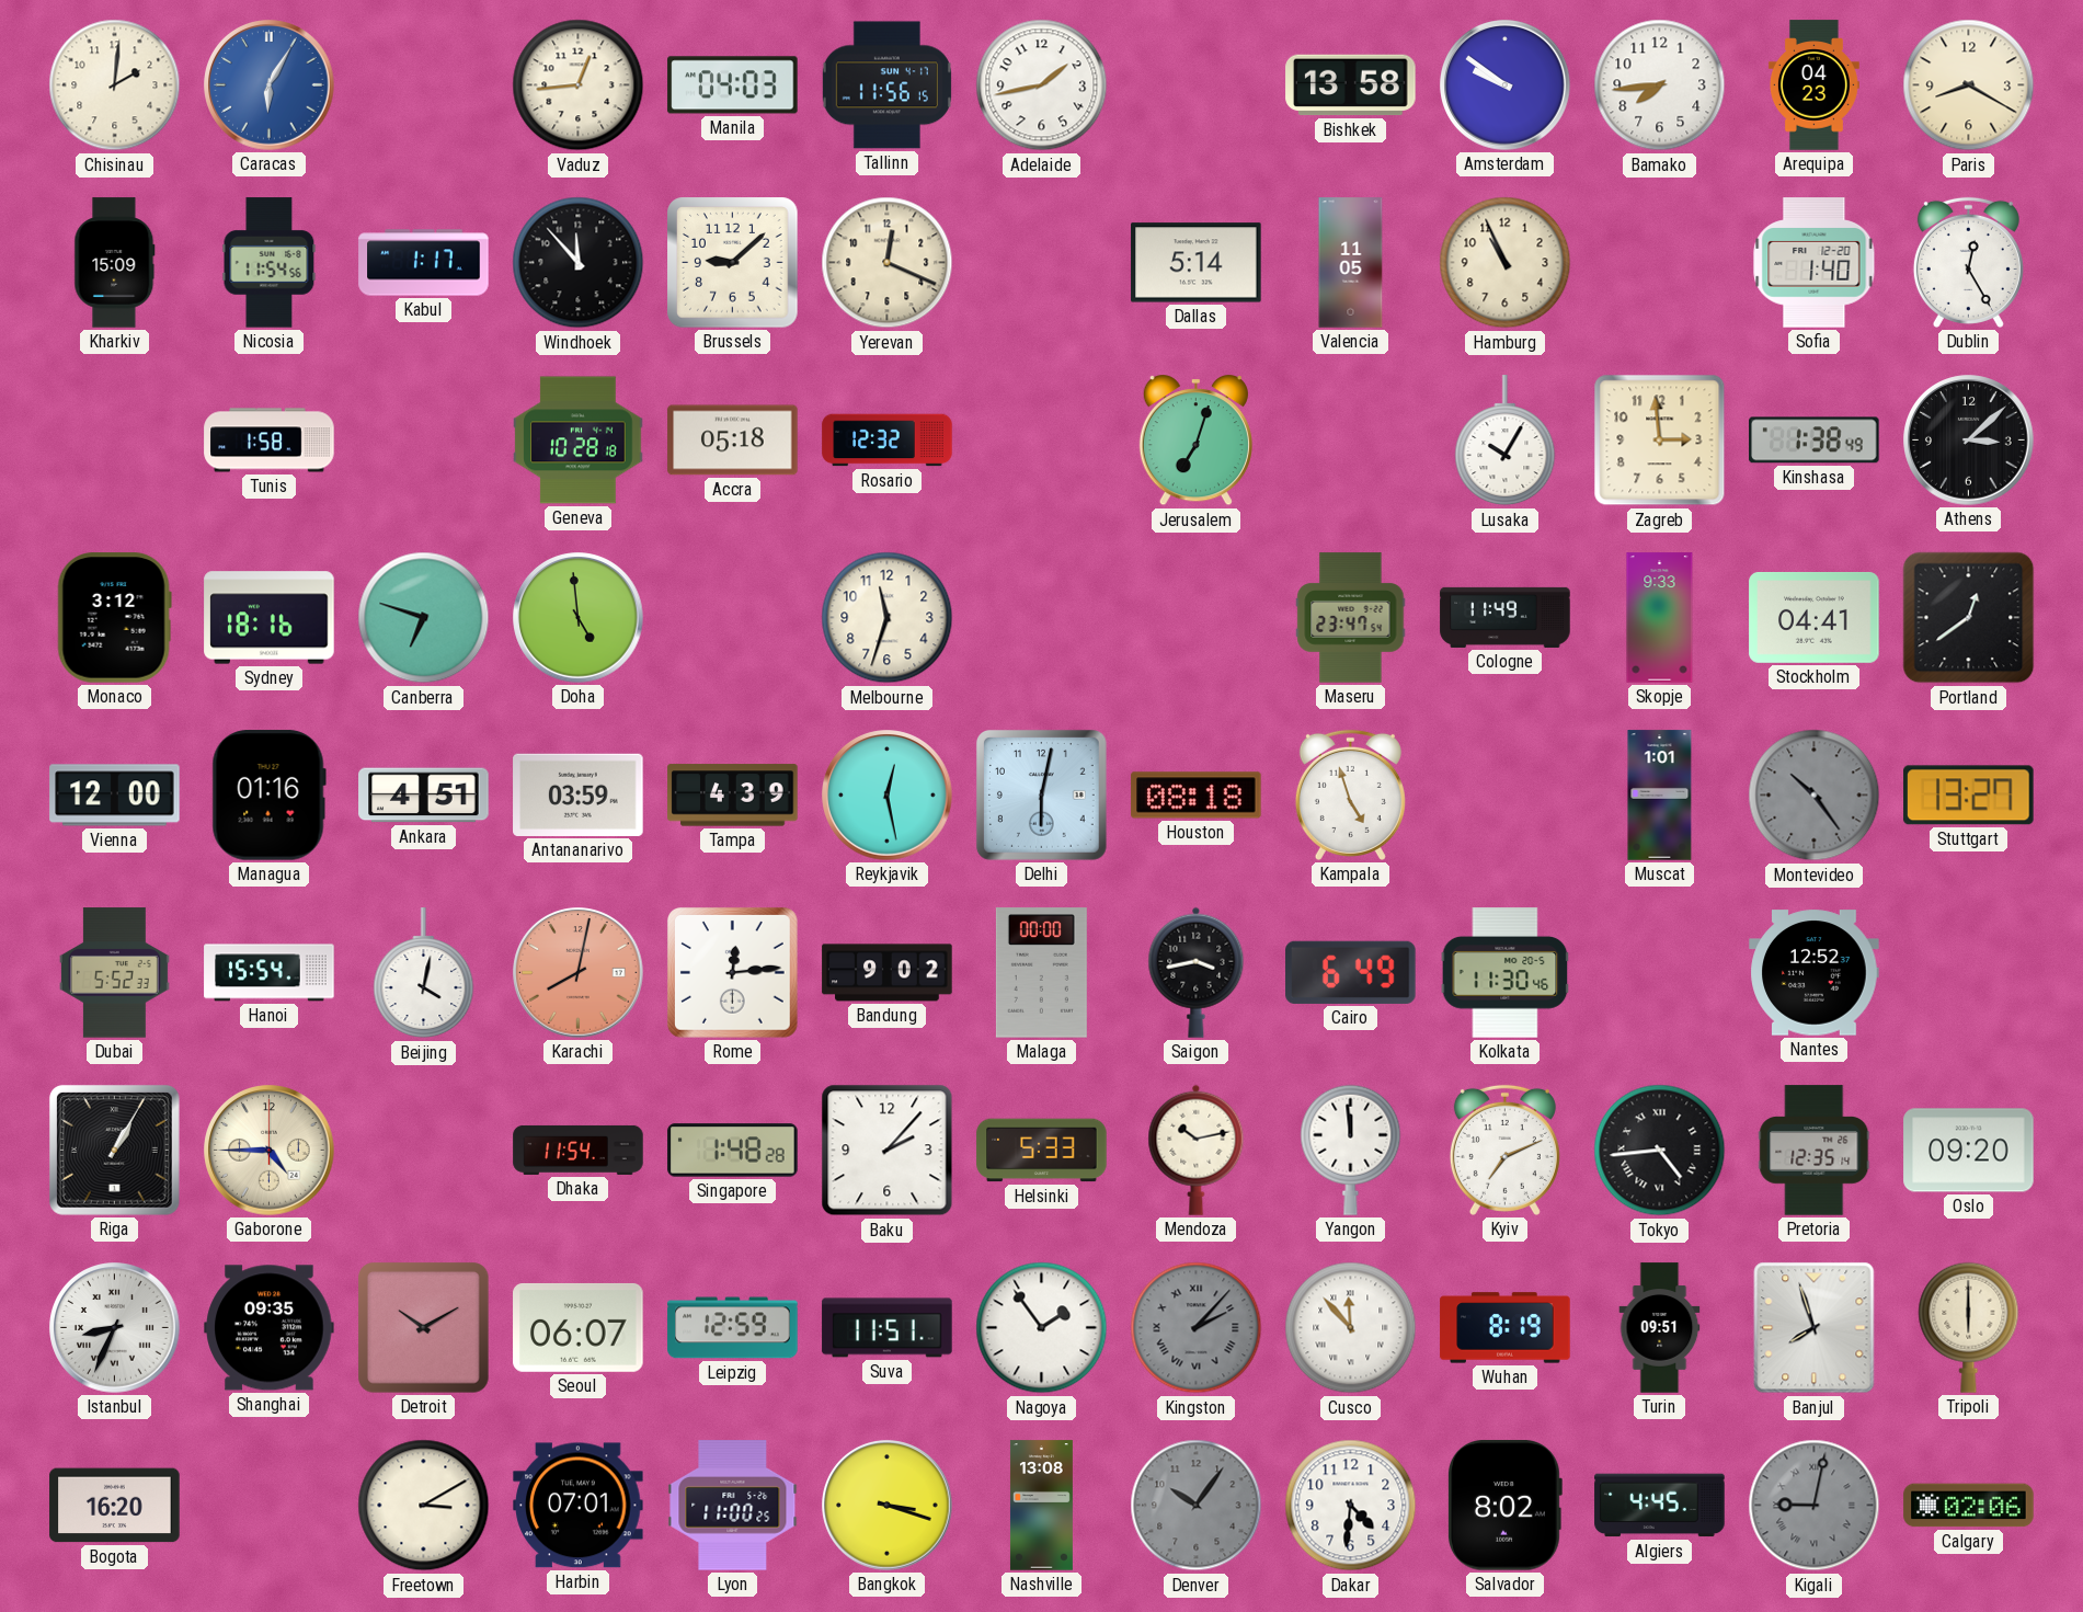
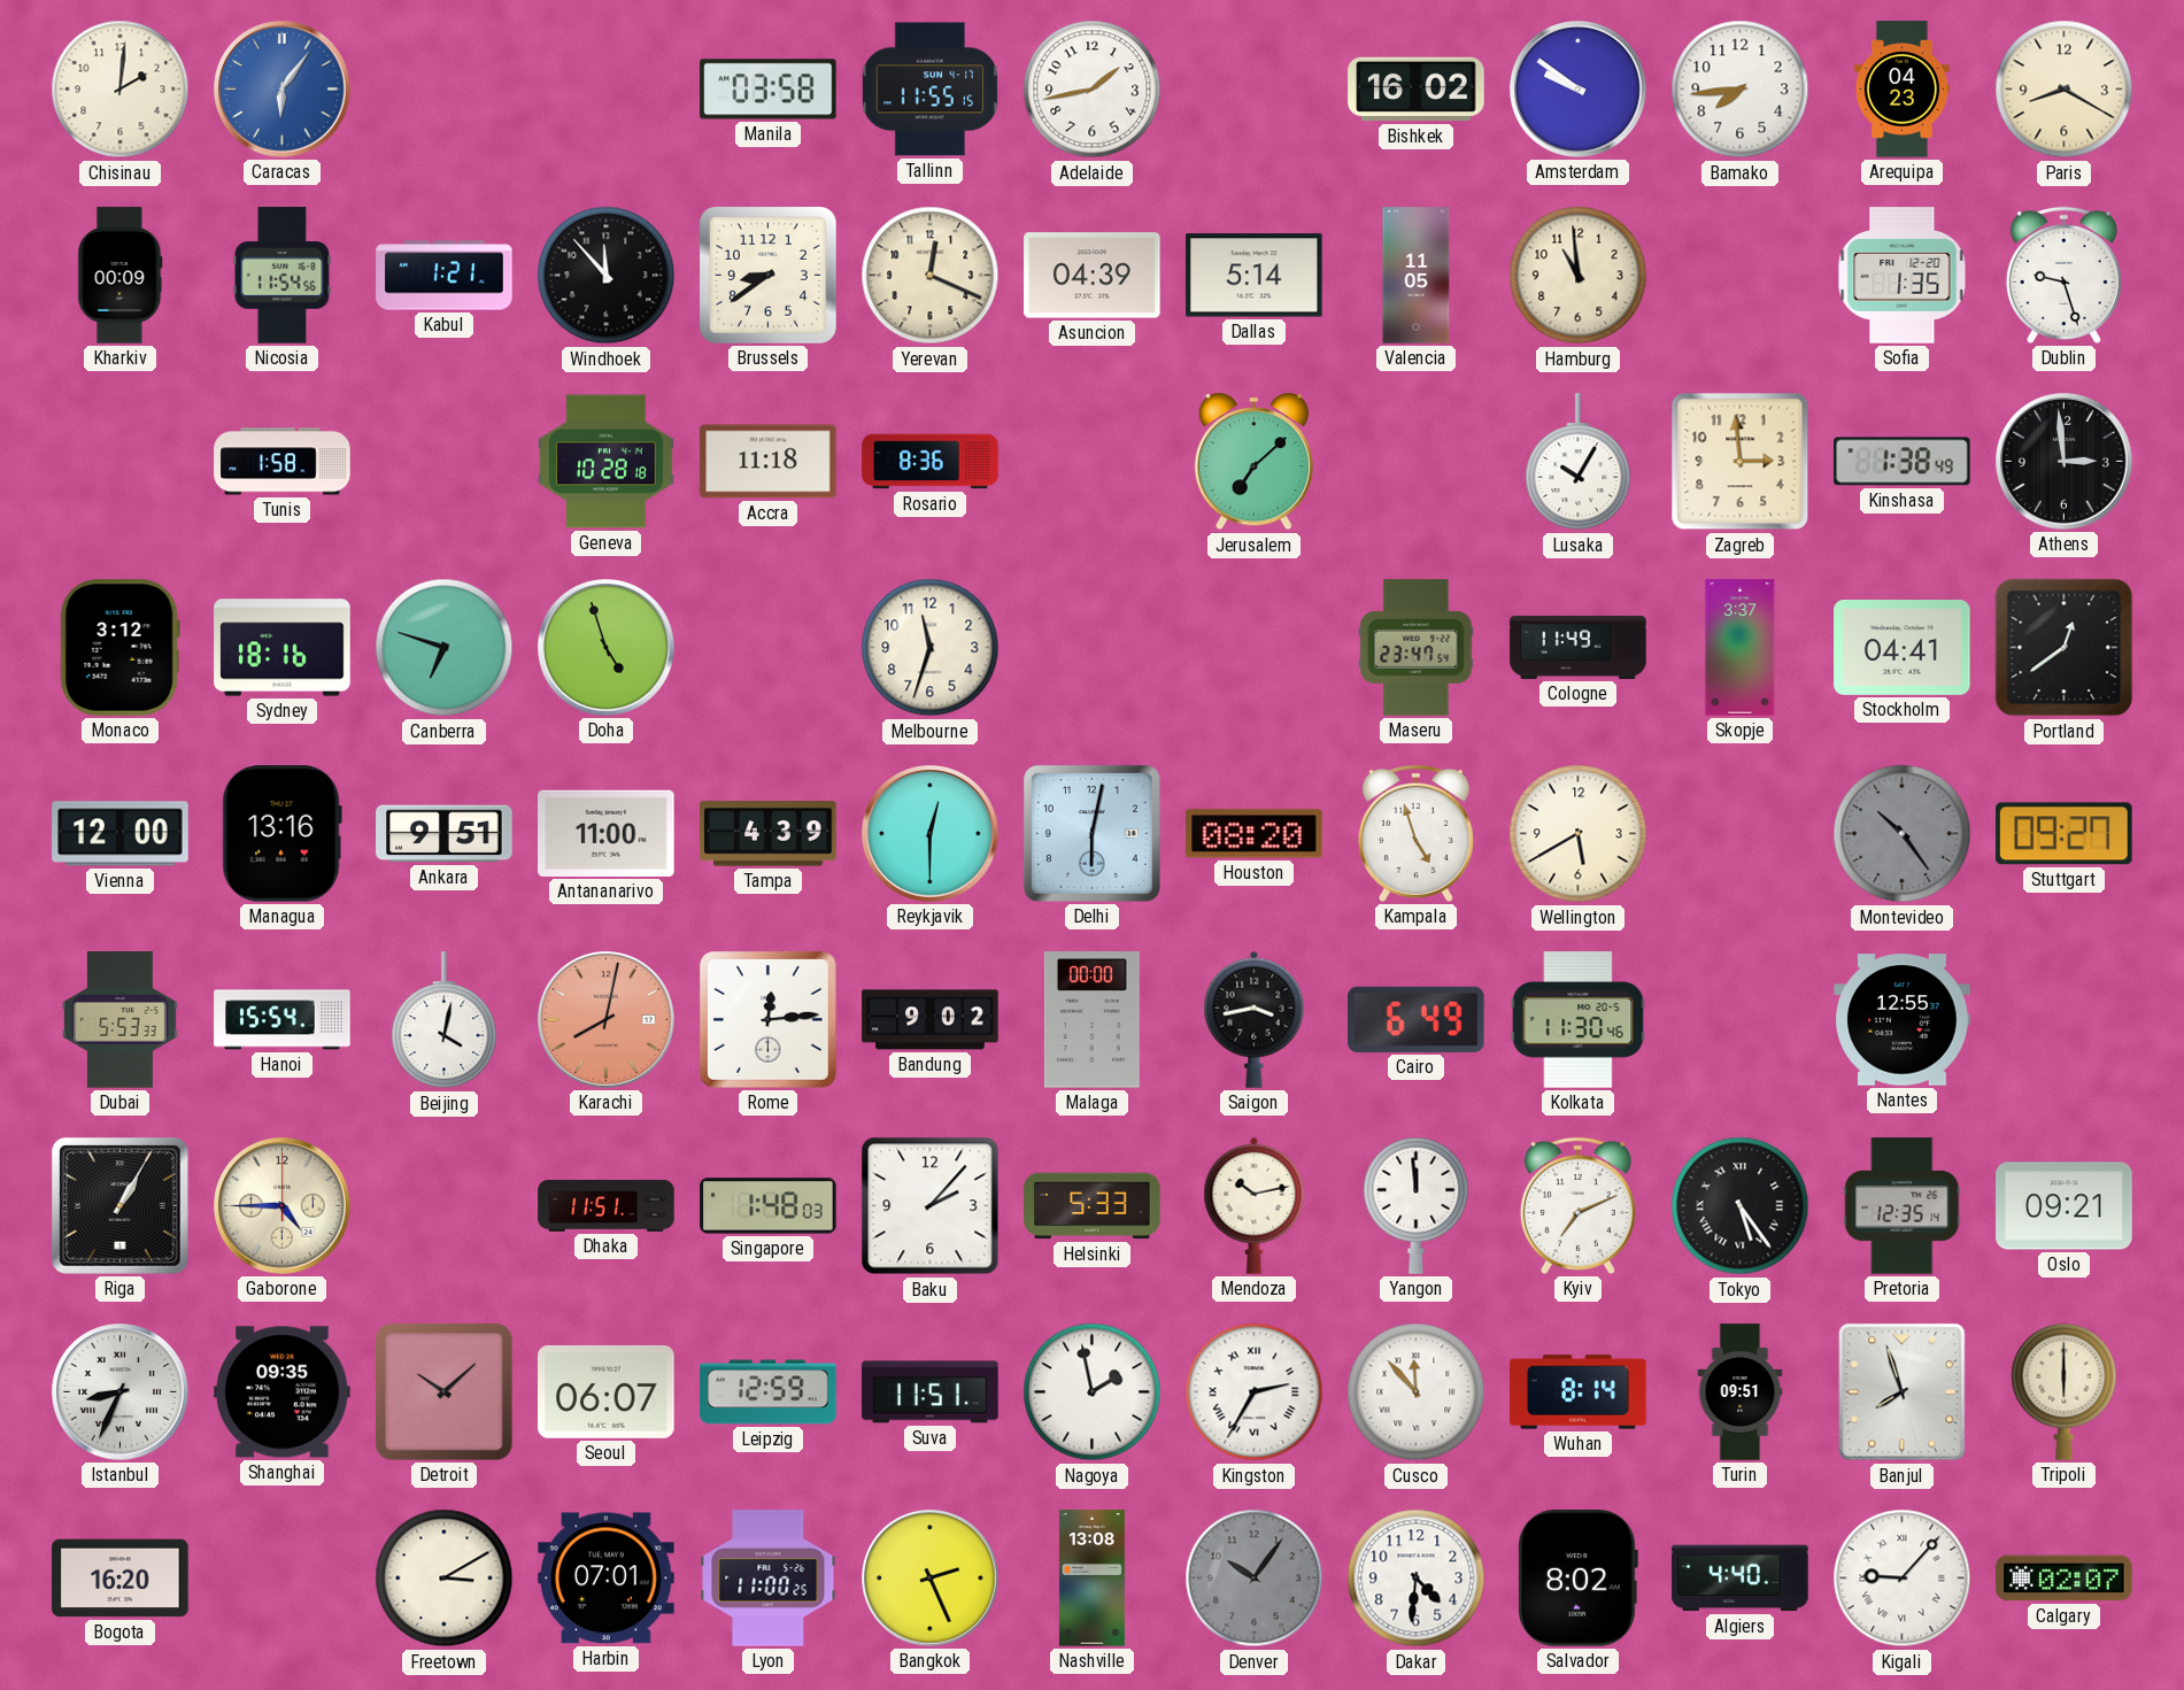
Caracas: 6:05 -> 6:06 (283, 90)
Vaduz: 12:44 -> none (579, 85)
Manila: 04:03 -> 03:58 (769, 90)
Tallinn: 11:56 -> 11:55 (929, 90)
Bishkek: 13:58 -> 16:02 (1417, 90)
Kharkiv: 15:09 -> 00:09 (121, 276)
Kabul: 1:17 -> 1:21 (445, 276)
Brussels: 9:08 -> 8:39 (769, 276)
Asuncion: none -> 04:39 (1093, 276)
Hamburg: 10:56 -> 10:59 (1579, 276)
Sofia: 1:40 -> 1:35 (1903, 276)
Dublin: 12:25 -> 9:27 (2063, 275)
Accra: 05:18 -> 11:18 (769, 462)
Rosario: 12:32 -> 8:36 (931, 462)
Jerusalem: 7:03 -> 7:08 (1253, 462)
Athens: 3:08 -> 2:59 (2065, 462)
Doha: 4:59 -> 4:57 (607, 648)
Skopje: 9:33 -> 3:37 (1741, 648)
Managua: 01:16 -> 13:16 (281, 834)
Ankara: 4:51 -> 9:51 (445, 834)
Antananarivo: 03:59 -> 11:00 (607, 833)
Reykjavik: 12:28 -> 12:30 (931, 834)
Houston: 08:18 -> 08:20 (1255, 834)
Wellington: none -> 5:40 (1579, 834)
Muscat: 1:01 -> none (1660, 796)
Stuttgart: 13:27 -> 09:27 (2065, 834)
Dubai: 5:52 -> 5:53 (119, 1020)
Nantes: 12:52 -> 12:55 (1903, 1020)
Dhaka: 11:54 -> 11:51 (607, 1205)
Singapore: 1:48:28 -> 1:48:03 (769, 1206)
Tokyo: 4:44 -> 5:24 (1741, 1206)
Oslo: 09:20 -> 09:21 (2065, 1206)
Detroit: 10:10 -> 10:08 (445, 1392)
Nagoya: 1:54 -> 1:58 (1093, 1392)
Kingston: 2:07 -> 2:35 (1255, 1392)
Kingston dial: grey -> white (1255, 1392)
Wuhan: 8:19 -> 8:14 (1579, 1392)
Bangkok: 3:18 -> 2:26 (931, 1579)
Algiers: 4:45 -> 4:40 (1741, 1579)
Kigali: 9:02 -> 9:07 (1903, 1579)
Kigali dial: grey -> white (1903, 1579)
Calgary: 02:06 -> 02:07 (2065, 1579)
